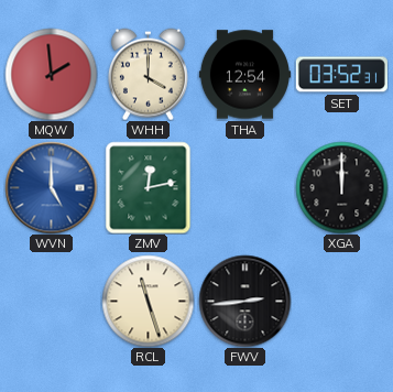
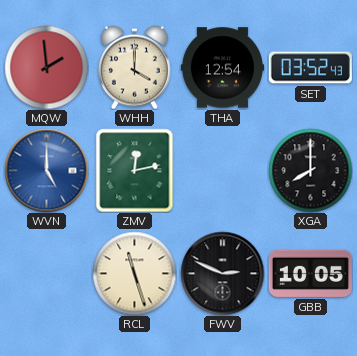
SET: 03:52:31 -> 03:52:43 (310, 68)
XGA: 12:00 -> 8:00 (310, 170)
FWV: 2:44 -> 2:49 (222, 273)
GBB: none -> 10:05 (310, 273)
